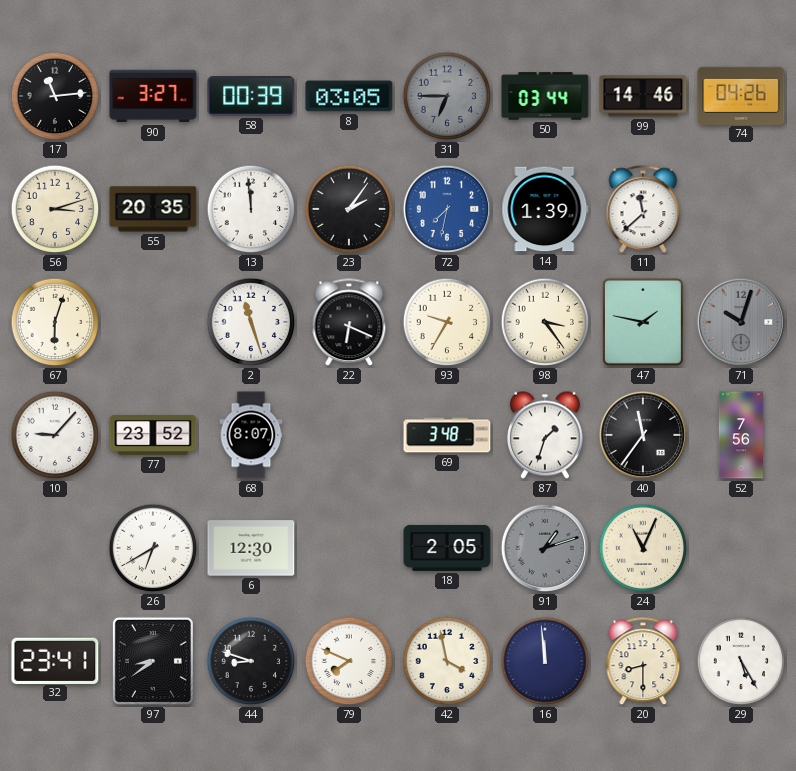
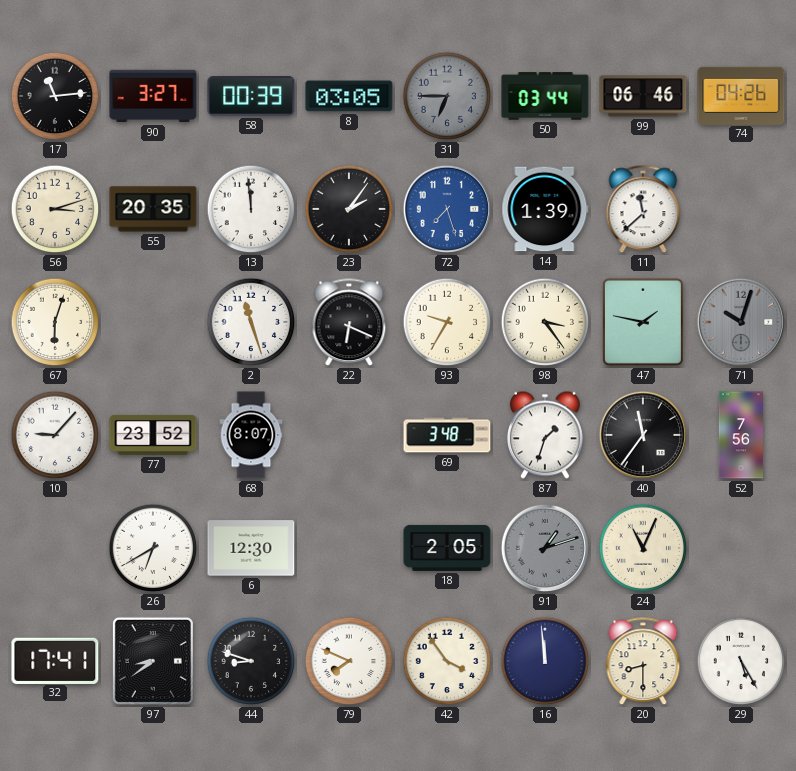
99: 14:46 -> 06:46 (643, 96)
72: 7:32 -> 7:27 (447, 209)
32: 23:41 -> 17:41 (55, 660)
42: 3:58 -> 3:54 (447, 661)
